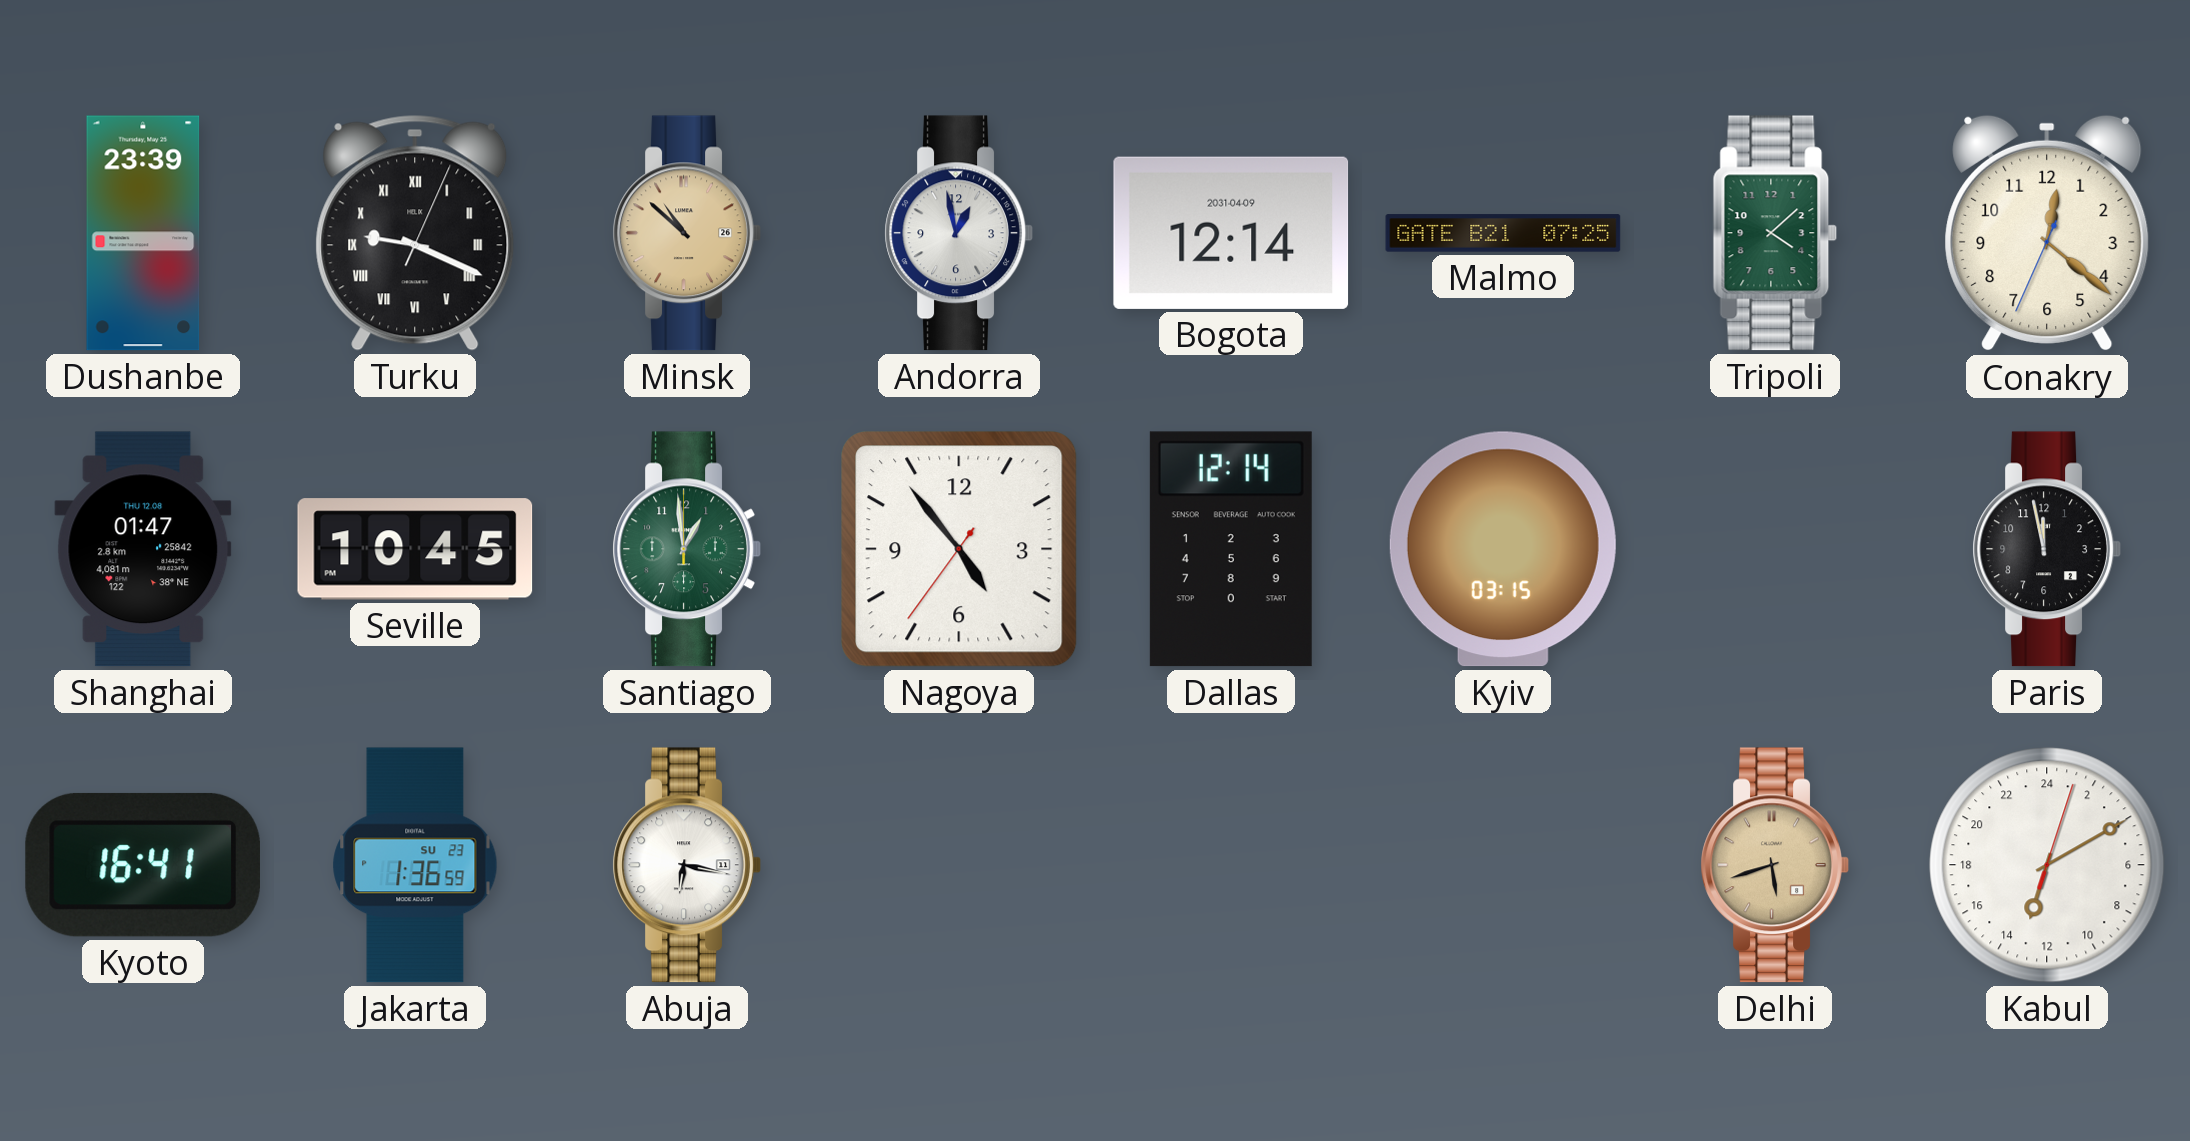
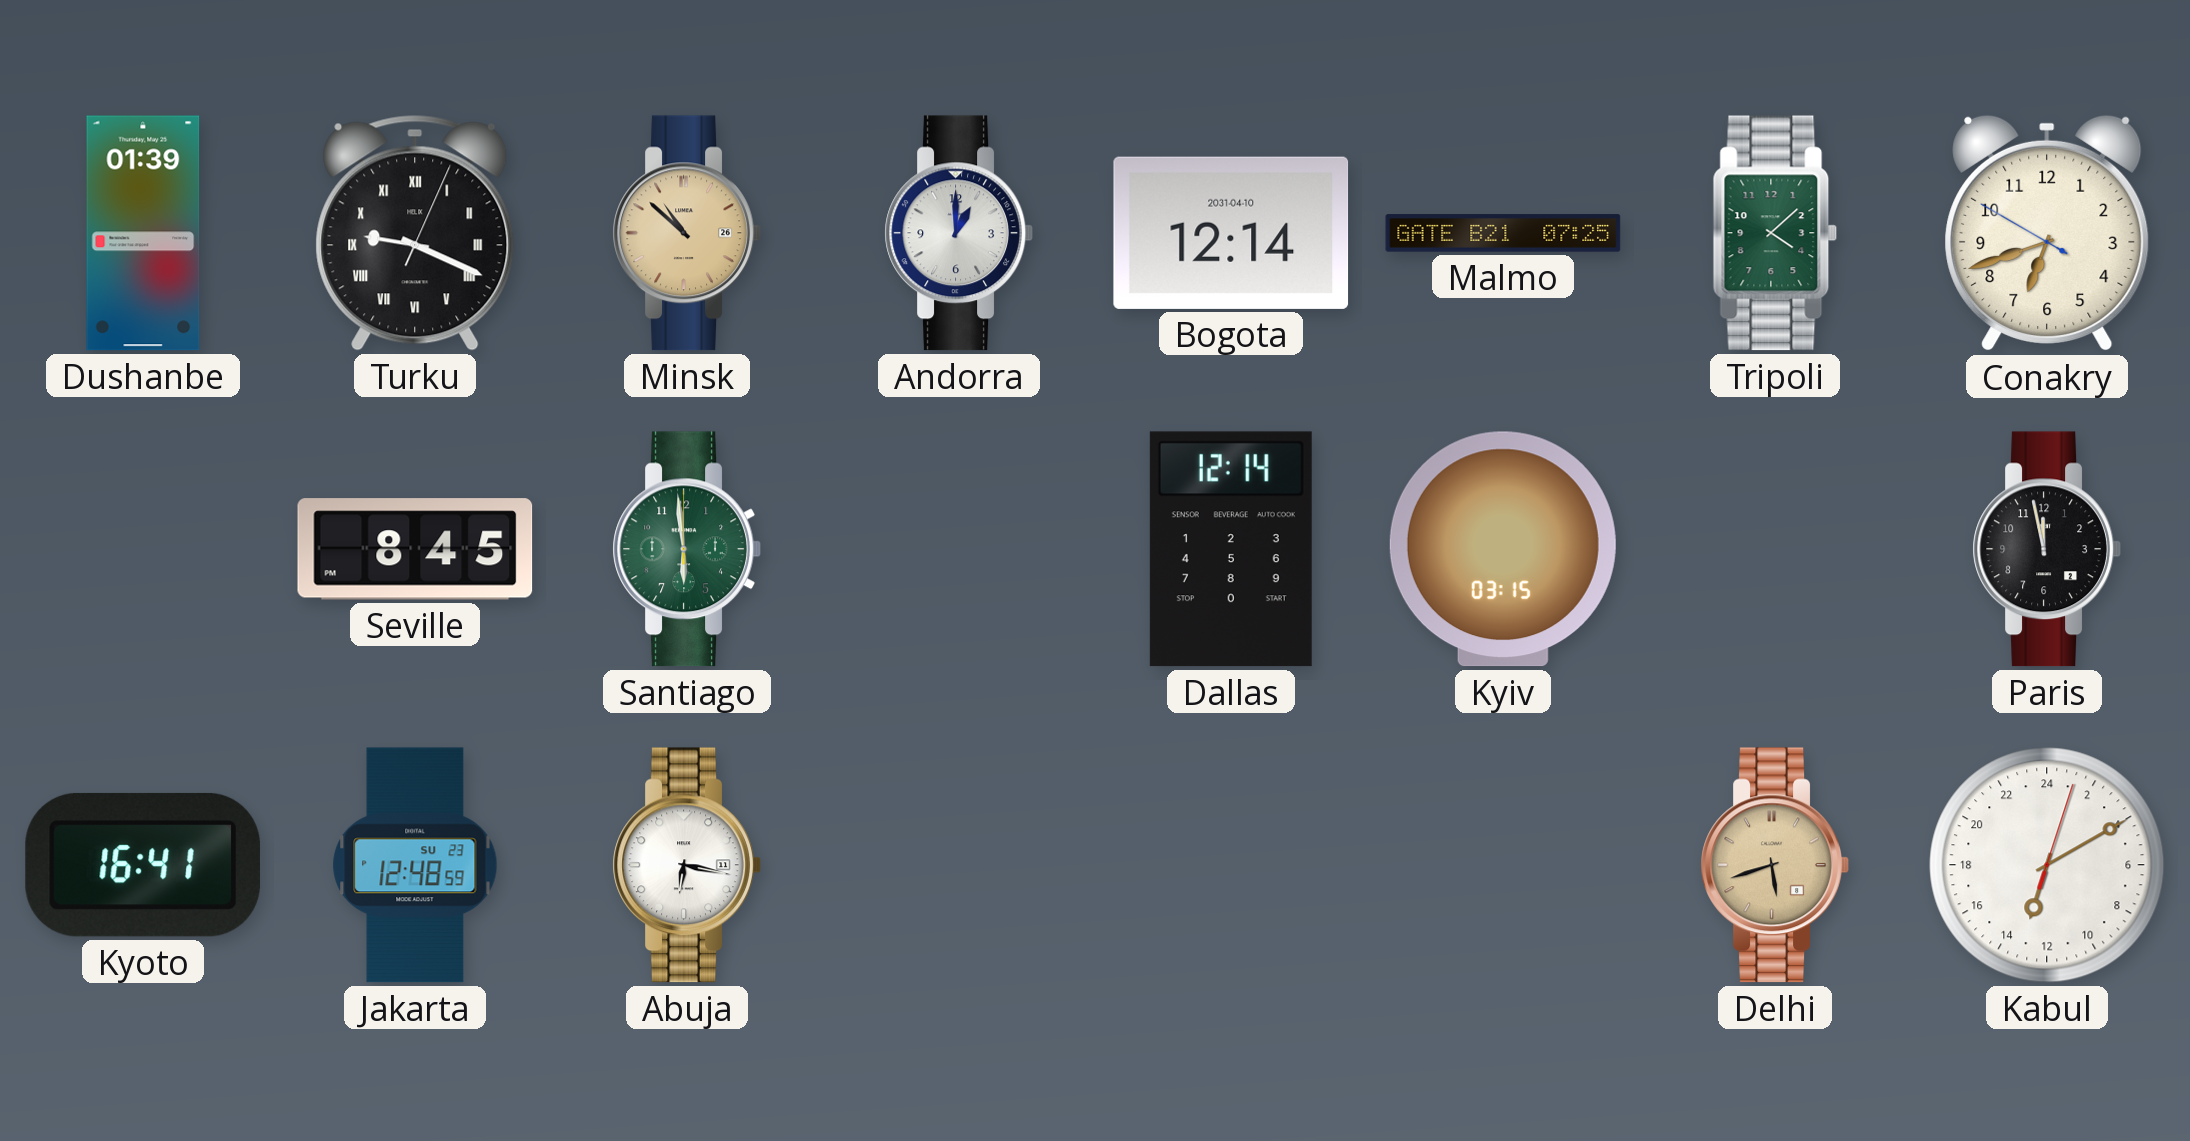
Dushanbe: 23:39 -> 01:39 (143, 233)
Andorra: 12:58 -> 1:00 (959, 233)
Bogota date: 2031-04-09 -> 2031-04-10 (1231, 233)
Conakry: 12:21 -> 6:41 (2047, 233)
Shanghai: 01:47 -> none (143, 549)
Seville: 10:45 -> 8:45 (415, 549)
Santiago: 12:59 -> 5:59 (687, 549)
Nagoya: 4:53 -> none (959, 549)
Jakarta: 1:36 -> 12:48 (415, 865)
